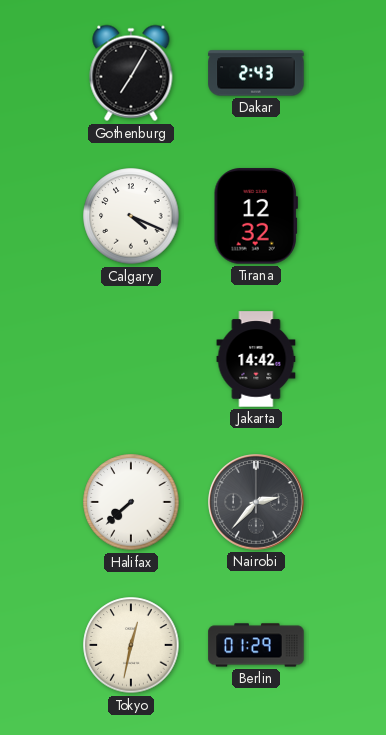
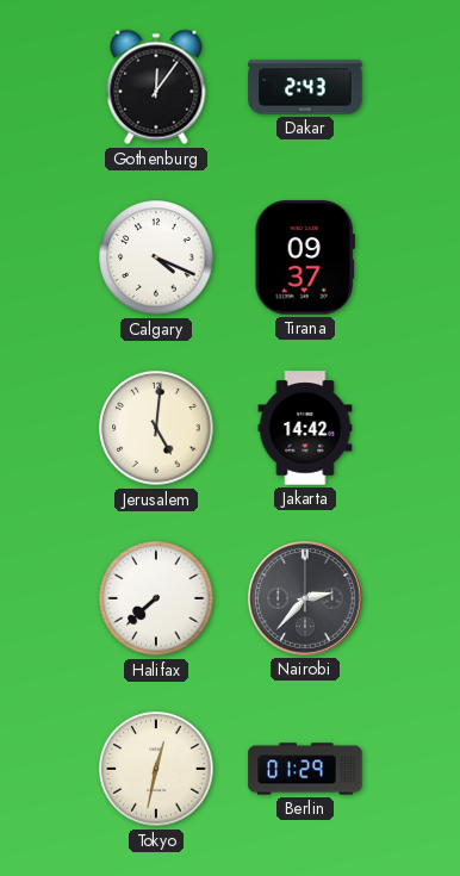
Gothenburg: 7:05 -> 12:06 (156, 87)
Tirana: 12:32 -> 09:37 (305, 257)
Jerusalem: none -> 5:01 (156, 428)
